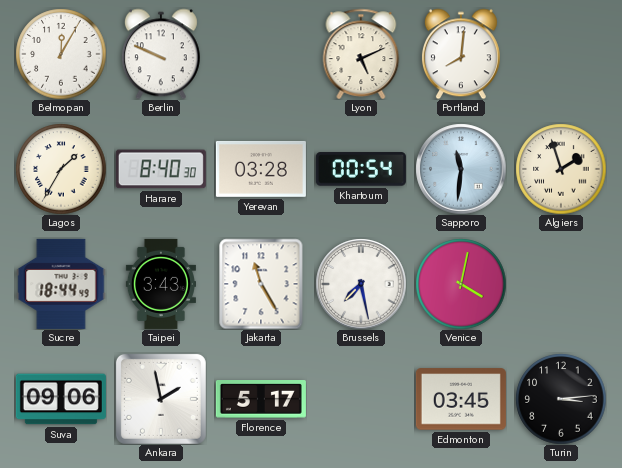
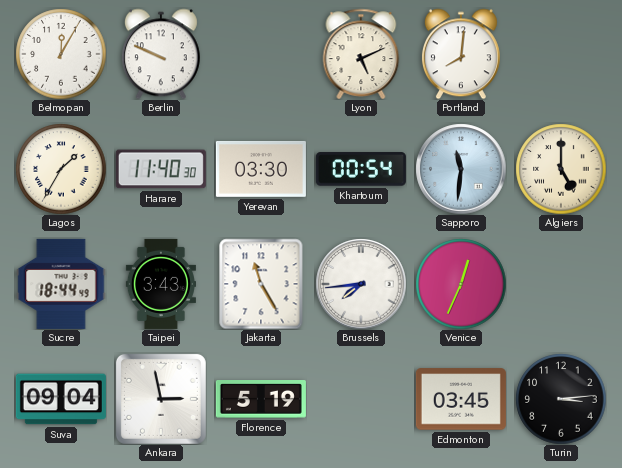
Harare: 8:40 -> 11:40 (161, 169)
Yerevan: 03:28 -> 03:30 (261, 169)
Algiers: 1:57 -> 5:00 (561, 169)
Brussels: 7:28 -> 7:44 (361, 284)
Venice: 4:02 -> 12:34 (461, 284)
Suva: 09:06 -> 09:04 (61, 399)
Ankara: 1:58 -> 2:58 (161, 399)
Florence: 5:17 -> 5:19 (261, 400)
